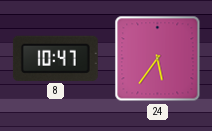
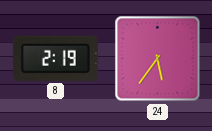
8: 10:47 -> 2:19 (55, 58)
